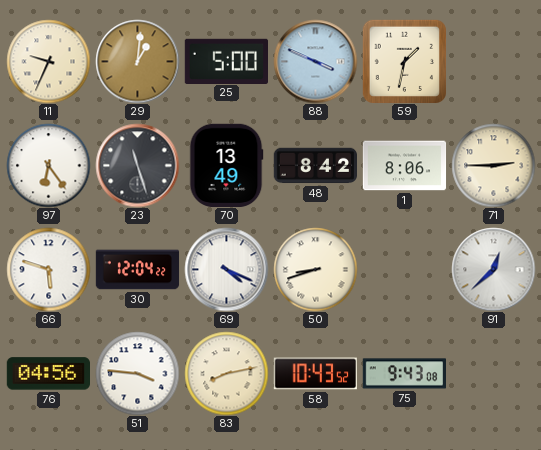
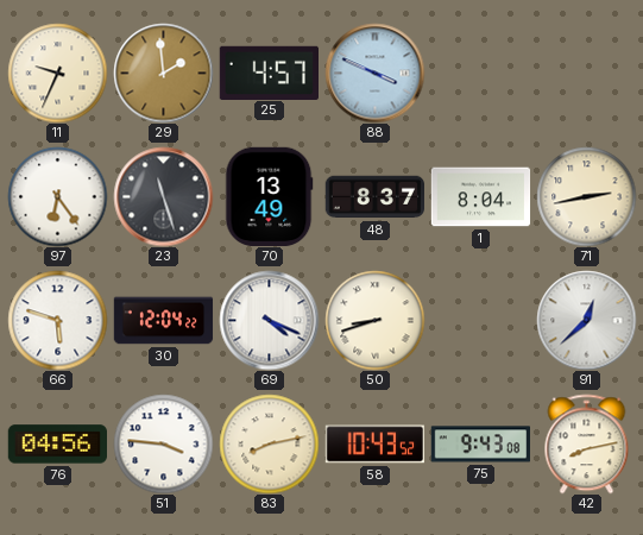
29: 1:01 -> 1:59 (163, 73)
25: 5:00 -> 4:57 (269, 73)
59: 1:32 -> none (404, 61)
48: 8:42 -> 8:37 (374, 197)
1: 8:06 -> 8:04 (480, 197)
71: 2:45 -> 2:43 (586, 196)
42: none -> 8:13 (587, 443)
